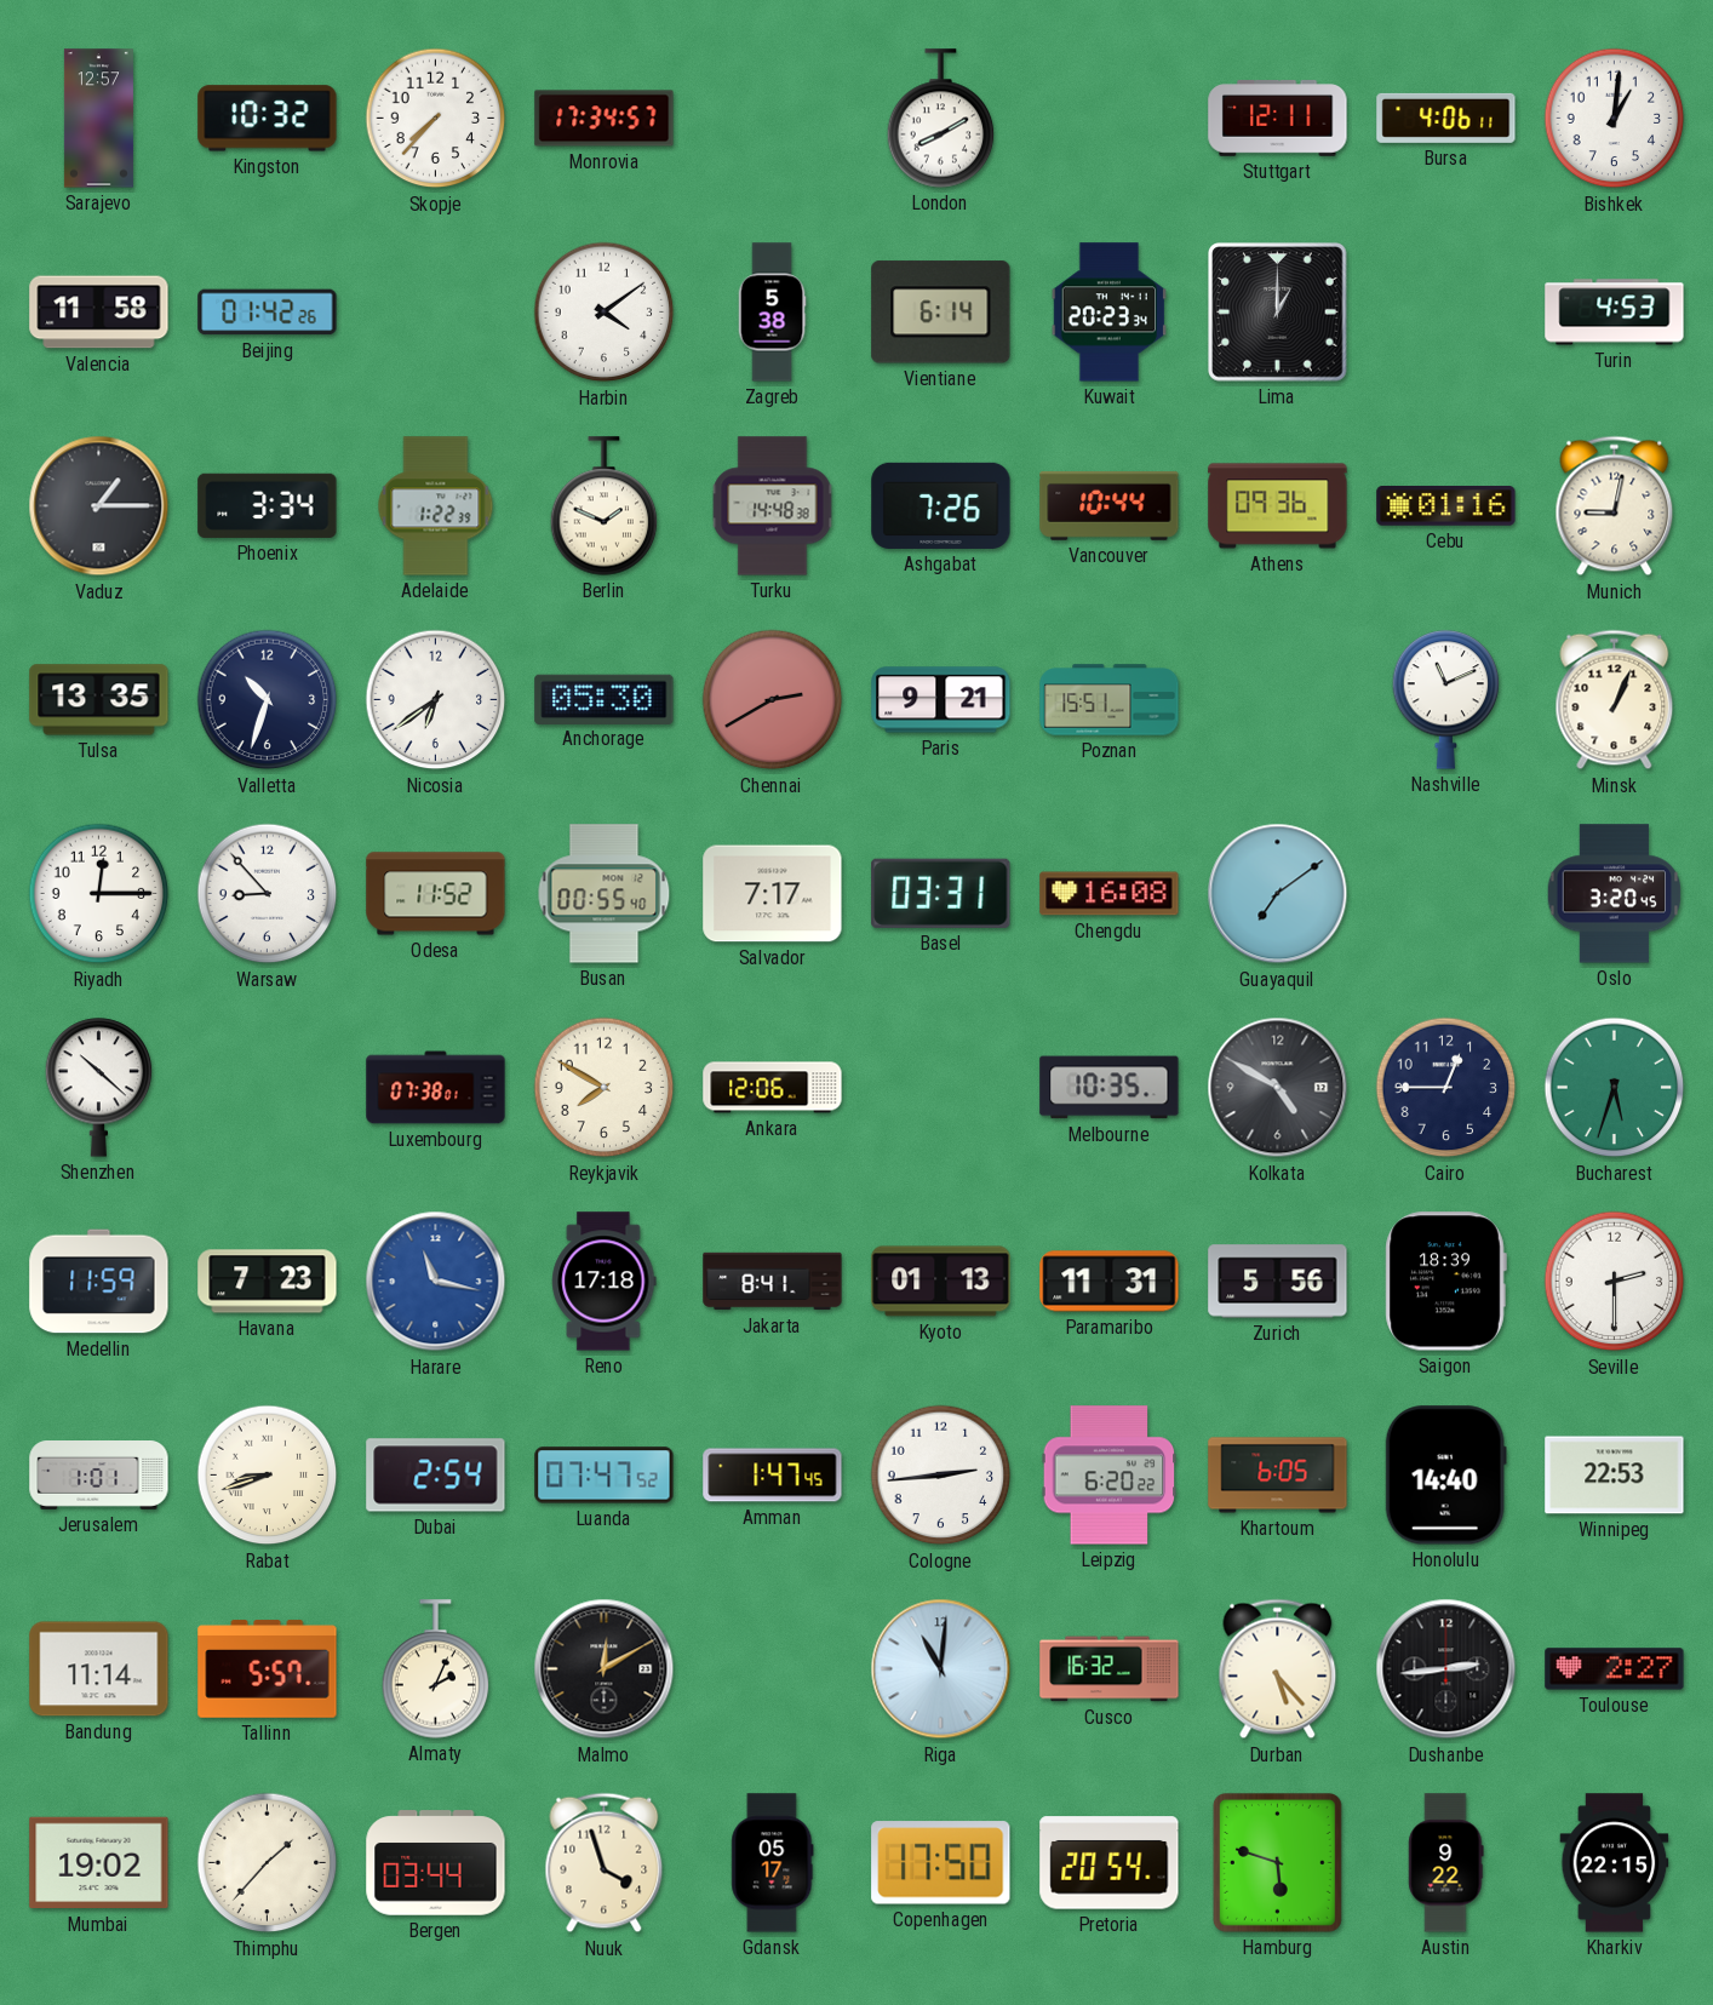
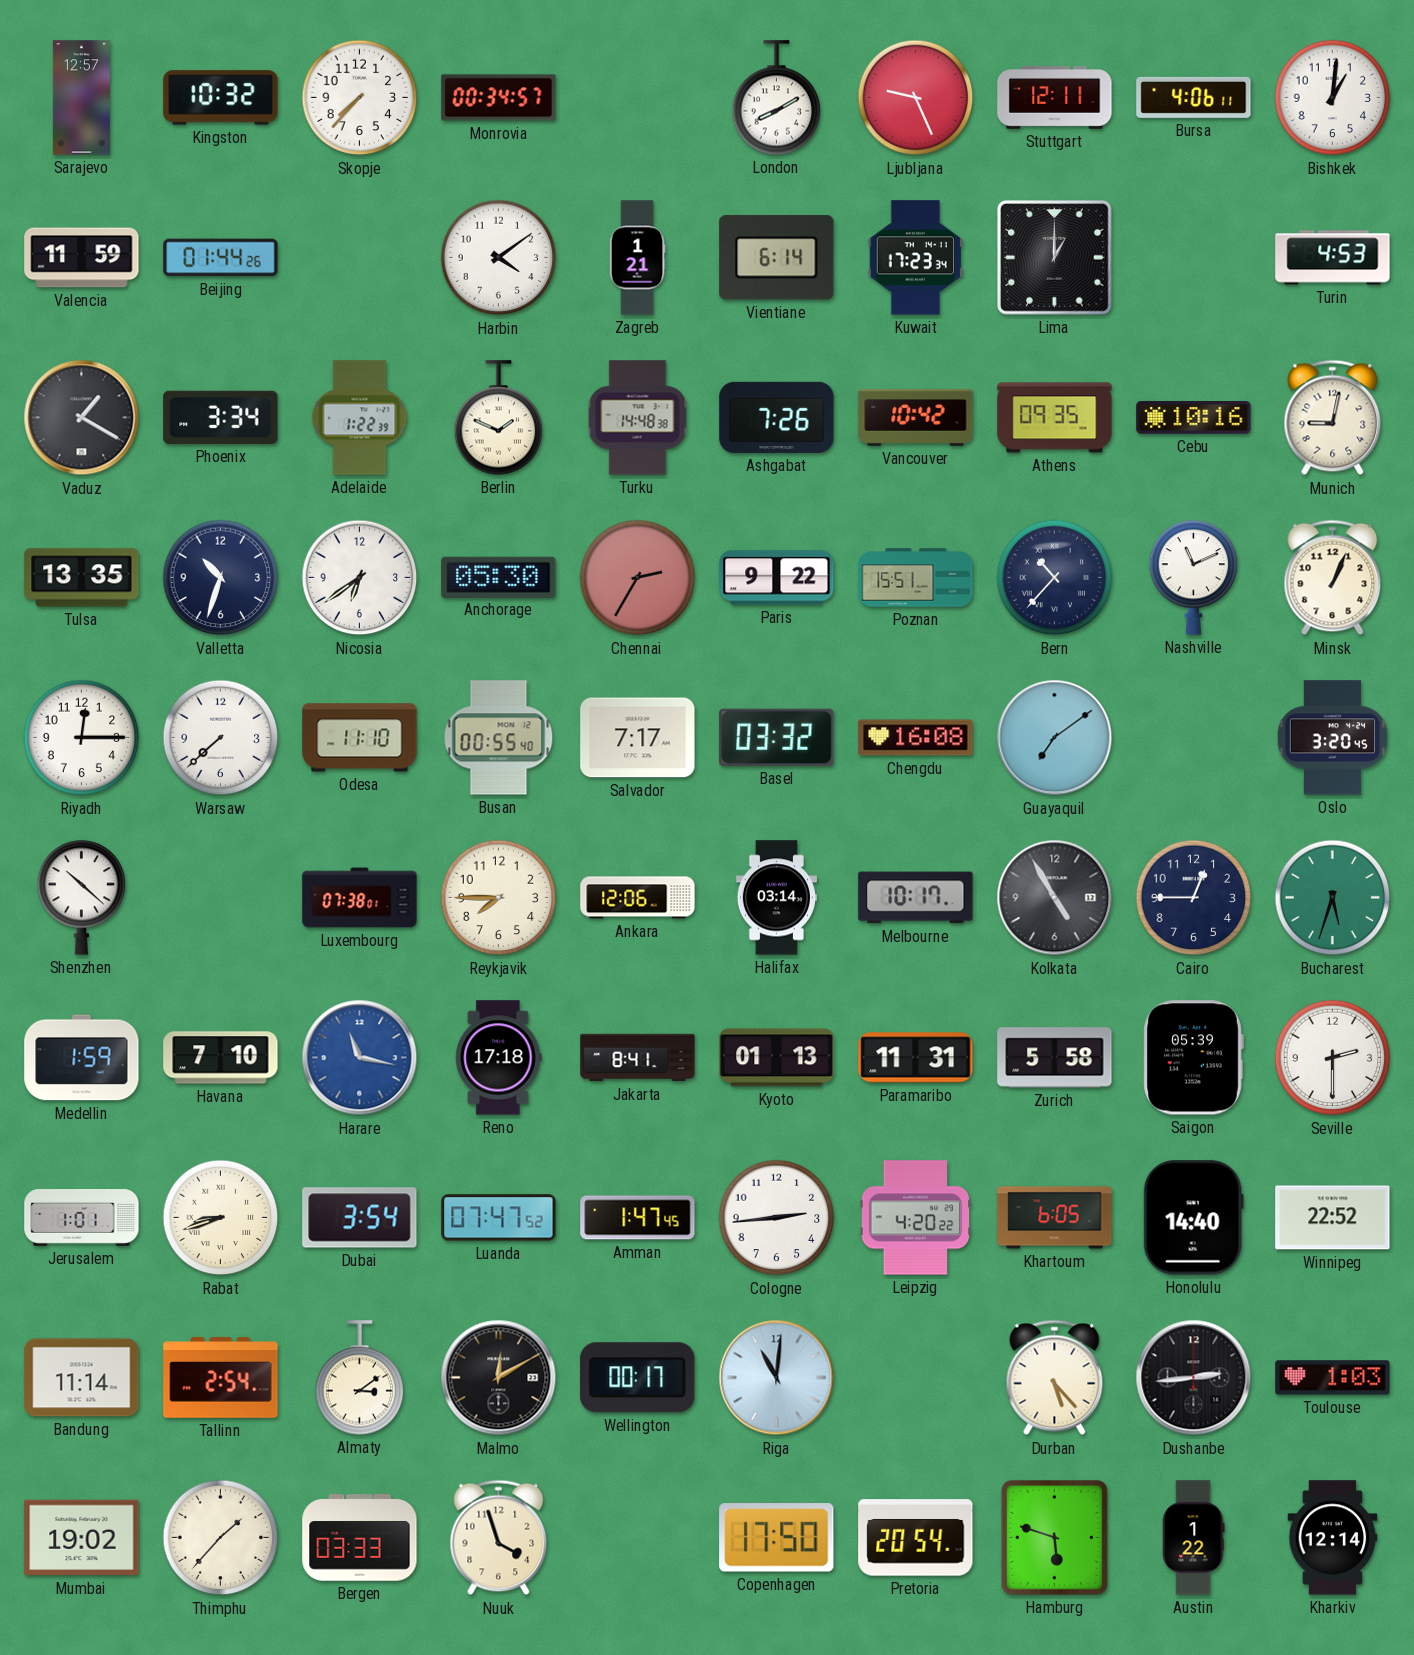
Monrovia: 17:34 -> 00:34 (499, 98)
Ljubljana: none -> 9:26 (916, 98)
Valencia: 11:58 -> 11:59 (82, 258)
Beijing: 01:42 -> 01:44 (221, 258)
Zagreb: 5:38 -> 1:21 (637, 258)
Kuwait: 20:23 -> 17:23 (915, 258)
Vaduz: 1:15 -> 1:20 (82, 418)
Vancouver: 10:44 -> 10:42 (916, 417)
Athens: 09:36 -> 09:35 (1055, 418)
Cebu: 01:16 -> 10:16 (1194, 418)
Chennai: 2:40 -> 2:35 (638, 578)
Paris: 9:21 -> 9:22 (777, 578)
Bern: none -> 10:37 (1055, 578)
Warsaw: 8:53 -> 7:38 (221, 738)
Odesa: 11:52 -> 11:10 (360, 738)
Basel: 03:31 -> 03:32 (777, 737)
Reykjavik: 7:50 -> 7:45 (499, 898)
Halifax: none -> 03:14 (776, 898)
Melbourne: 10:35 -> 10:17 (916, 898)
Kolkata: 4:50 -> 4:55 (1055, 898)
Medellin: 11:59 -> 1:59 (82, 1058)
Havana: 7:23 -> 7:10 (221, 1058)
Zurich: 5:56 -> 5:58 (1055, 1058)
Saigon: 18:39 -> 05:39 (1193, 1058)
Dubai: 2:54 -> 3:54 (360, 1218)
Leipzig: 6:20 -> 4:20 (916, 1218)
Winnipeg: 22:53 -> 22:52 (1333, 1218)
Tallinn: 5:57 -> 2:54 (221, 1378)
Almaty: 2:04 -> 3:09 (360, 1378)
Wellington: none -> 00:17 (638, 1378)
Cusco: 16:32 -> none (1110, 1669)
Toulouse: 2:27 -> 1:03 (1333, 1378)
Bergen: 03:44 -> 03:33 (360, 1538)
Gdansk: 05:17 -> none (773, 1863)
Austin: 9:22 -> 1:22 (1194, 1538)
Kharkiv: 22:15 -> 12:14 (1333, 1538)
